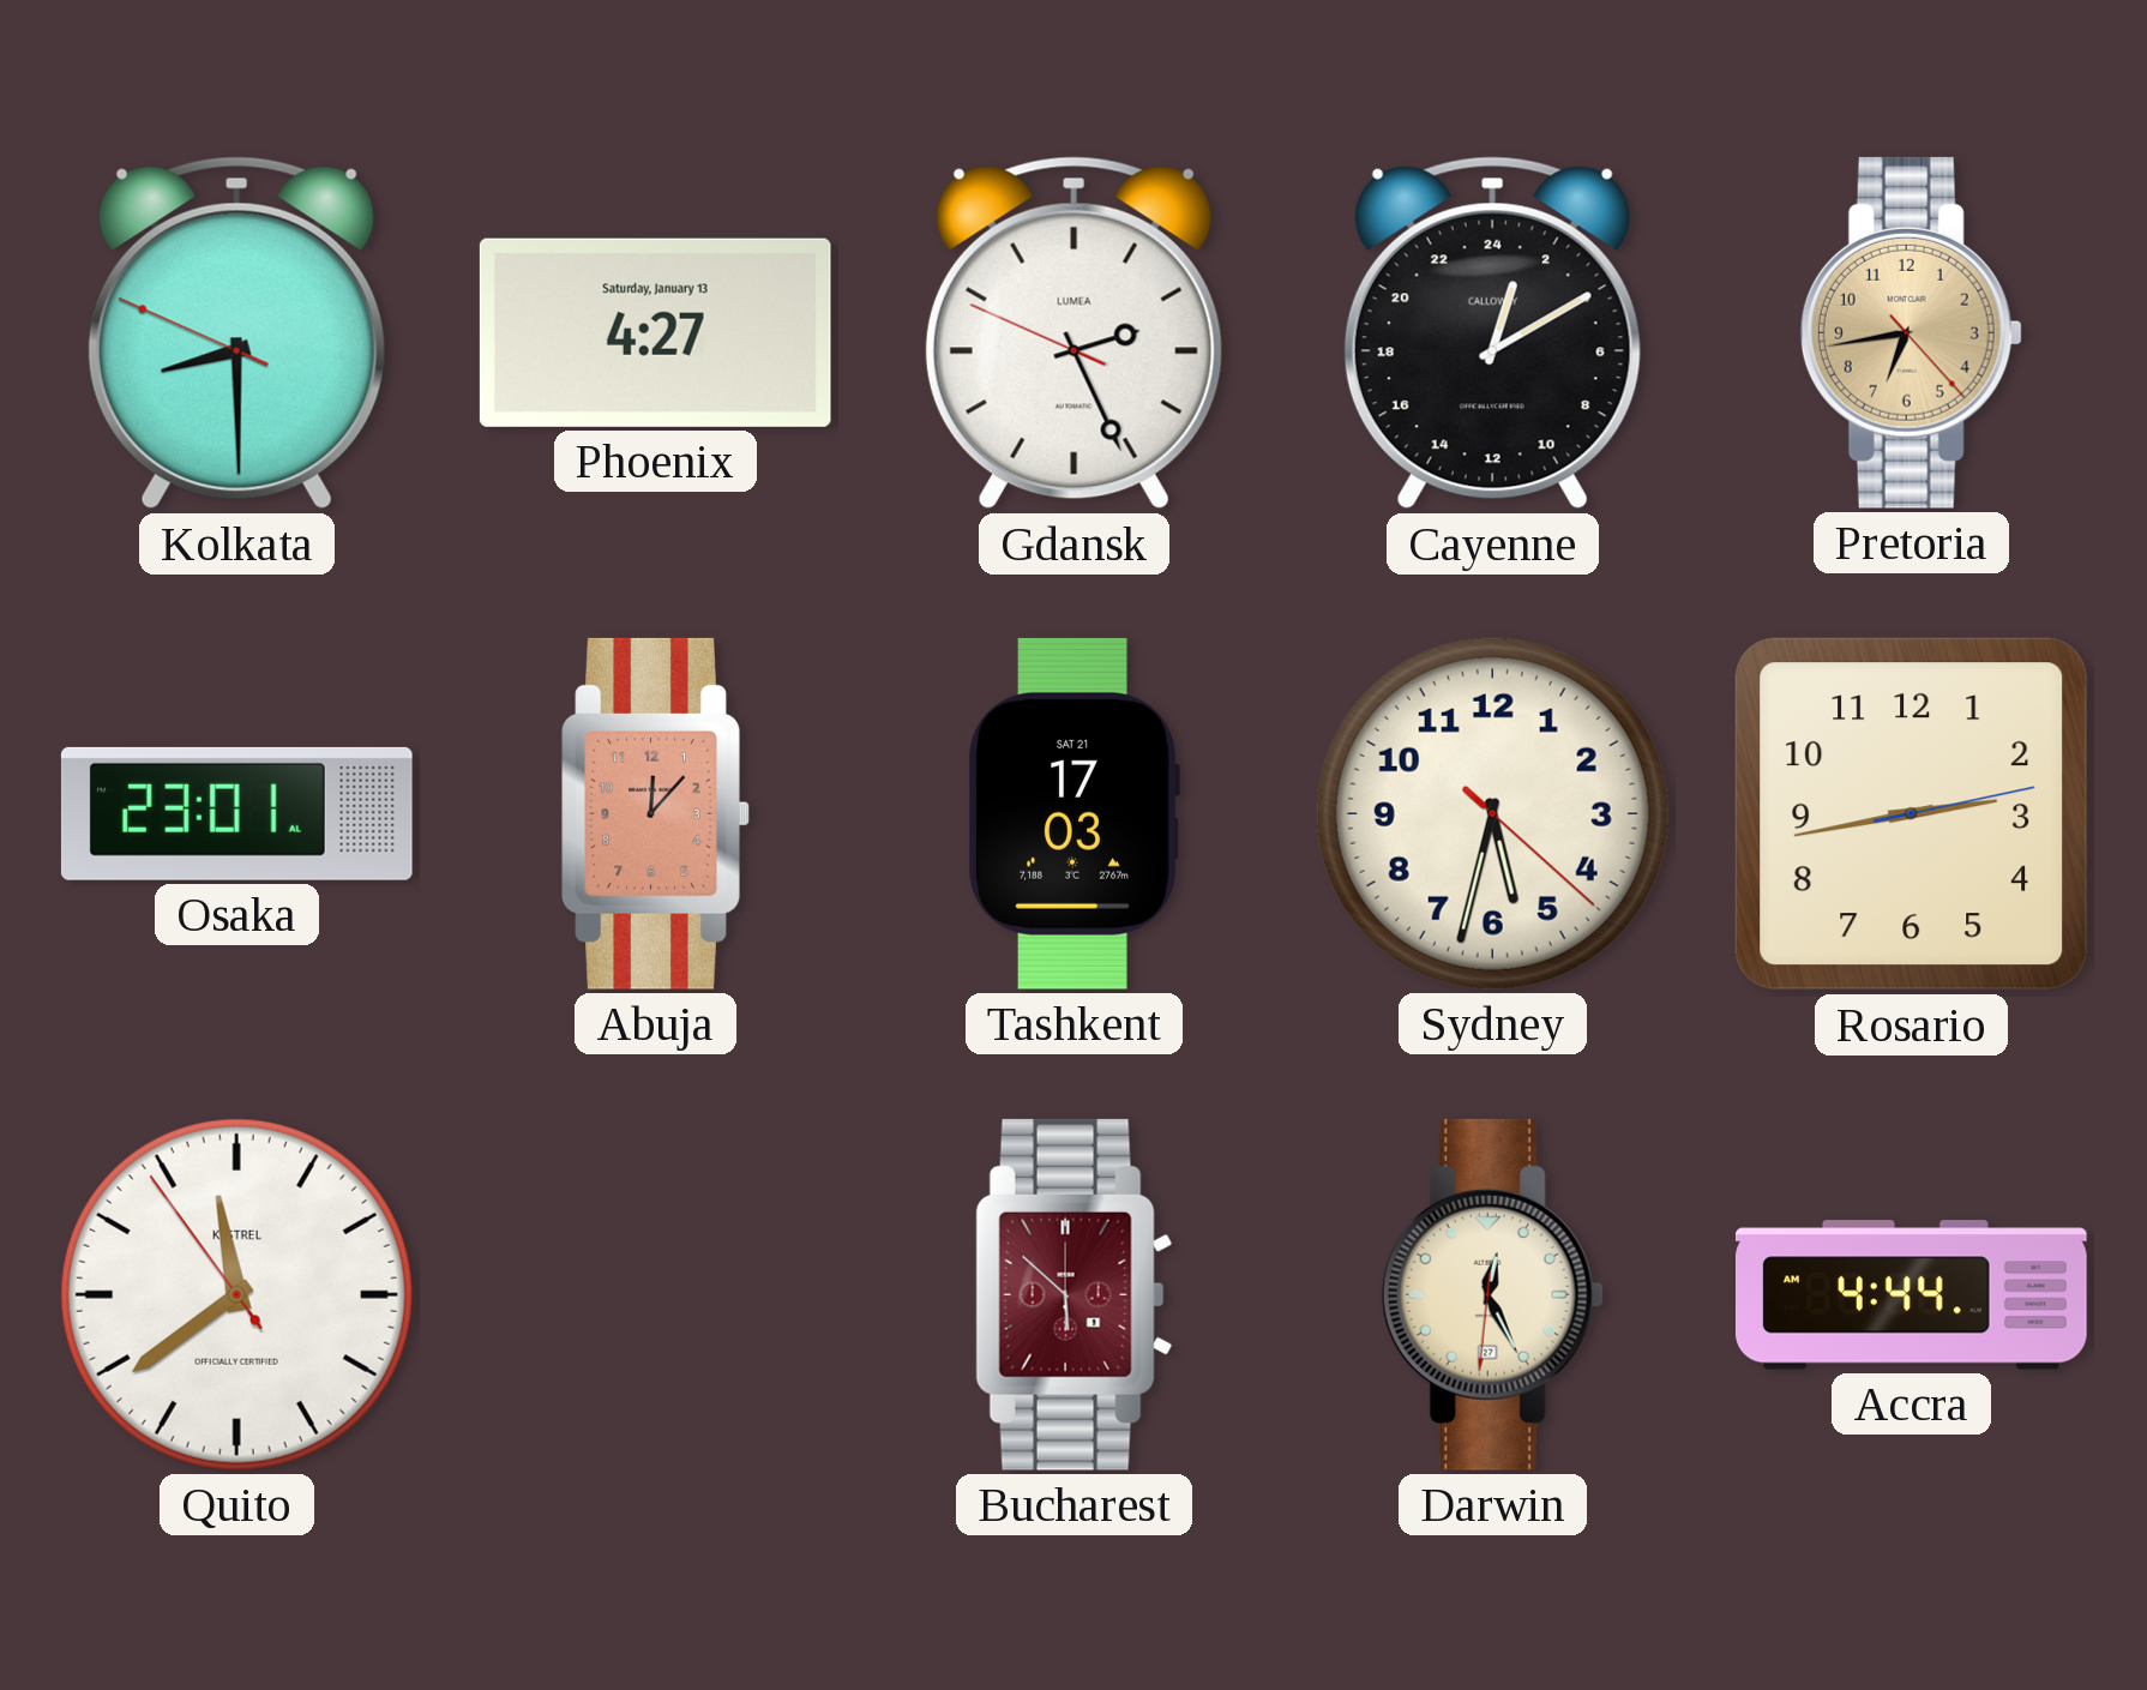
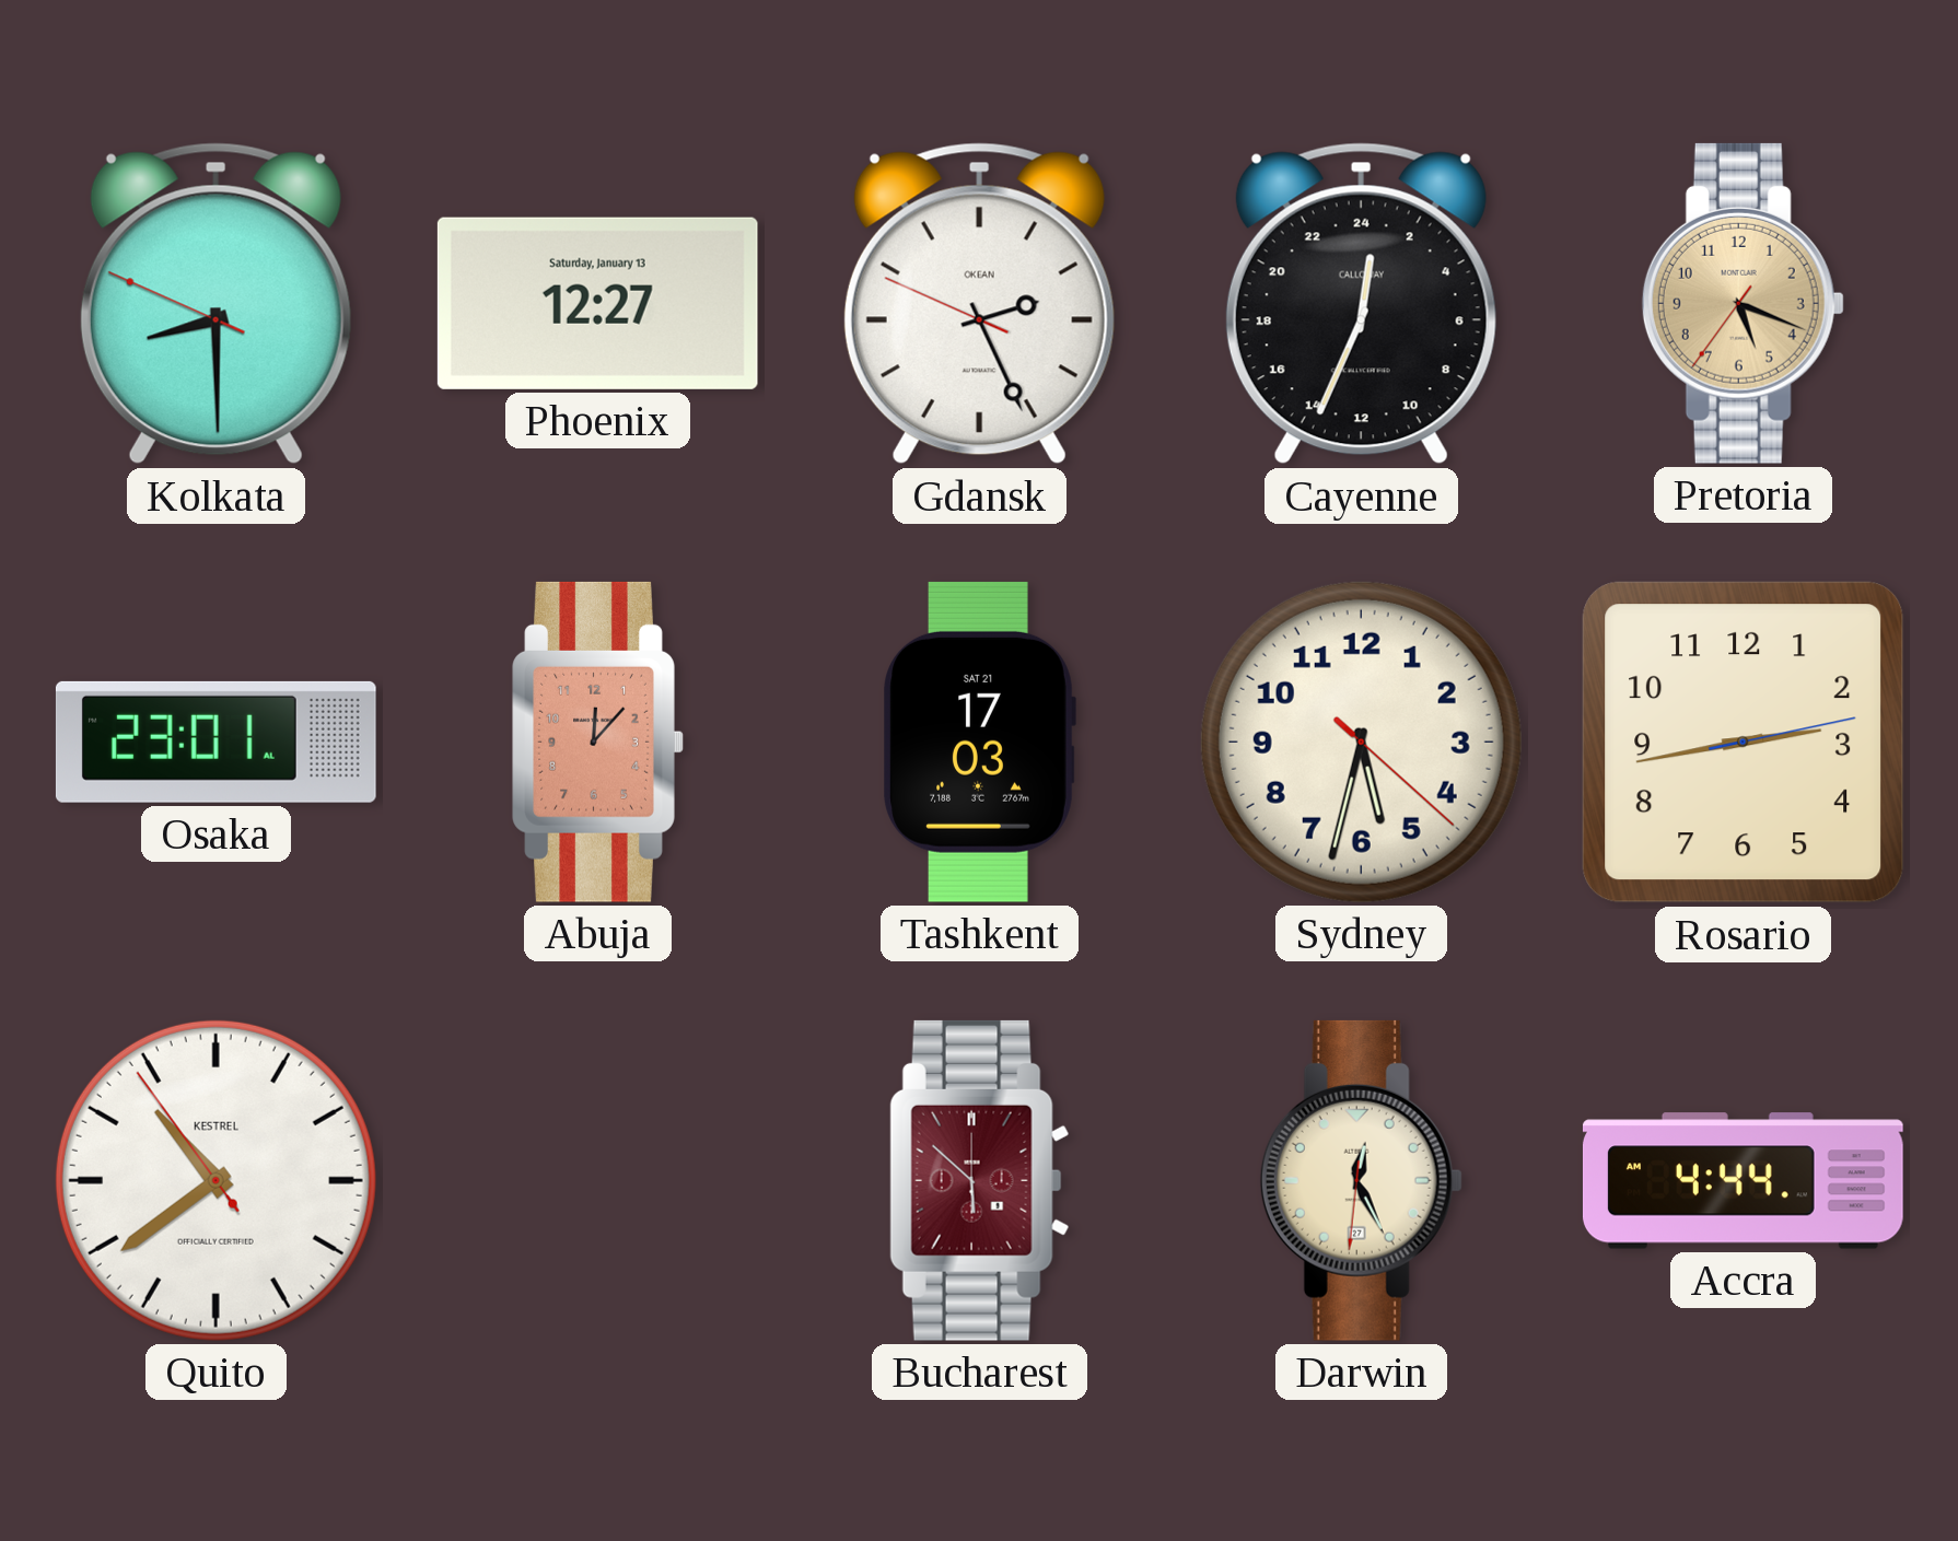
Phoenix: 4:27 -> 12:27 (597, 303)
Gdansk brand: LUMEA -> OKEAN (979, 304)
Cayenne: 1:10 -> 0:34 (1361, 304)
Pretoria: 6:43 -> 5:18 (1743, 303)
Quito: 11:38 -> 10:38 (215, 1180)
